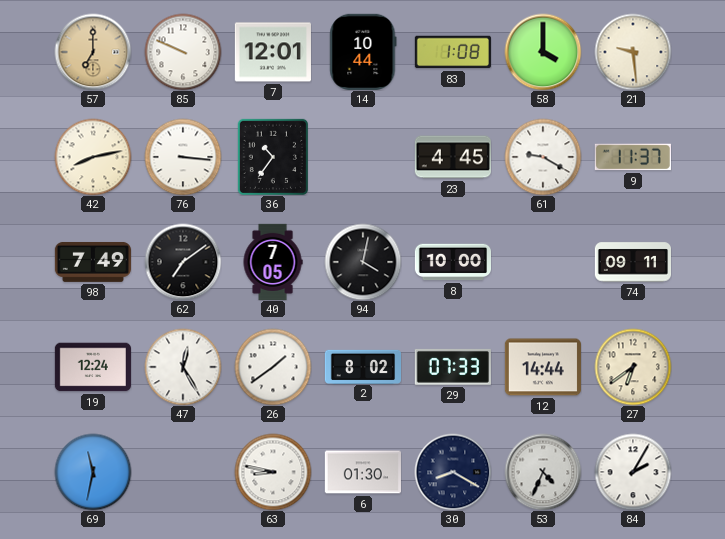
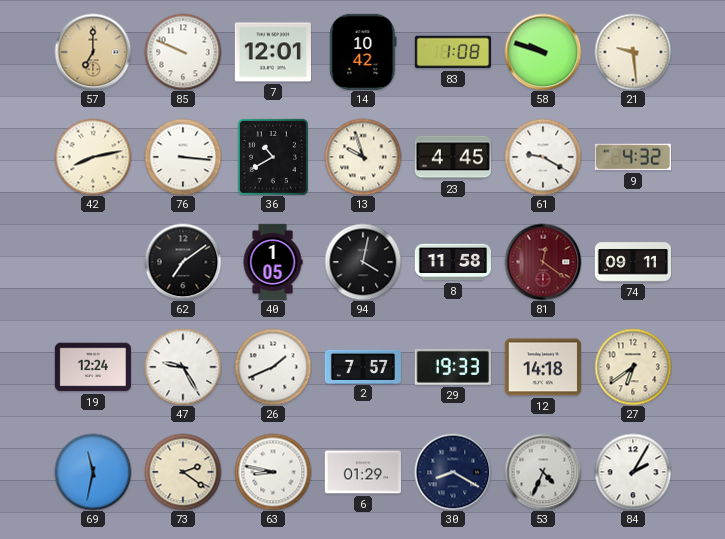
14: 10:44 -> 10:42 (363, 52)
58: 4:00 -> 9:48 (543, 52)
36: 10:36 -> 10:40 (273, 157)
13: none -> 9:57 (363, 157)
9: 11:37 -> 4:32 (633, 157)
98: 7:49 -> none (92, 262)
40: 7:05 -> 1:05 (273, 261)
8: 10:00 -> 11:58 (452, 262)
81: none -> 12:21 (543, 262)
47: 12:25 -> 9:25 (183, 367)
26: 1:39 -> 1:41 (273, 367)
2: 8:02 -> 7:57 (362, 366)
29: 07:33 -> 19:33 (453, 367)
12: 14:44 -> 14:18 (543, 367)
73: none -> 2:21 (183, 472)
6: 01:30 -> 01:29 (363, 472)
